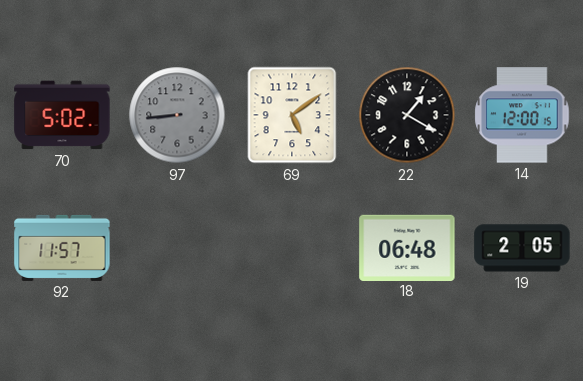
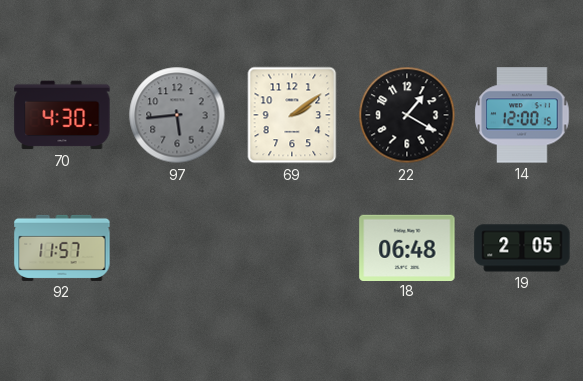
70: 5:02 -> 4:30 (62, 115)
97: 8:44 -> 5:44 (177, 115)
69: 5:09 -> 2:09 (292, 115)
